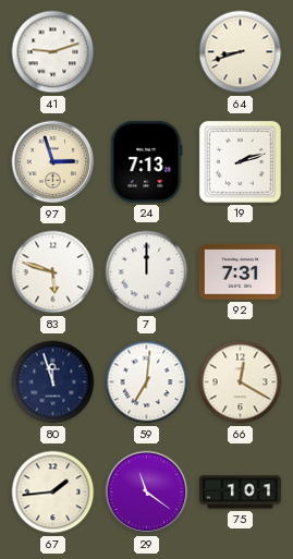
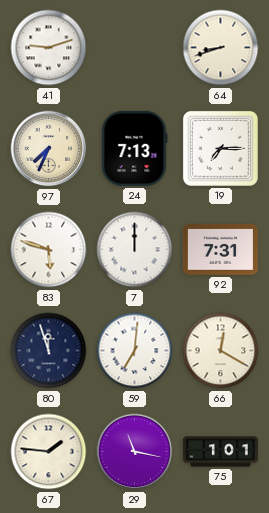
97: 2:57 -> 7:34 (49, 149)
19: 2:12 -> 7:15 (220, 148)
67: 1:44 -> 1:46 (49, 452)
29: 11:21 -> 11:17 (135, 452)
